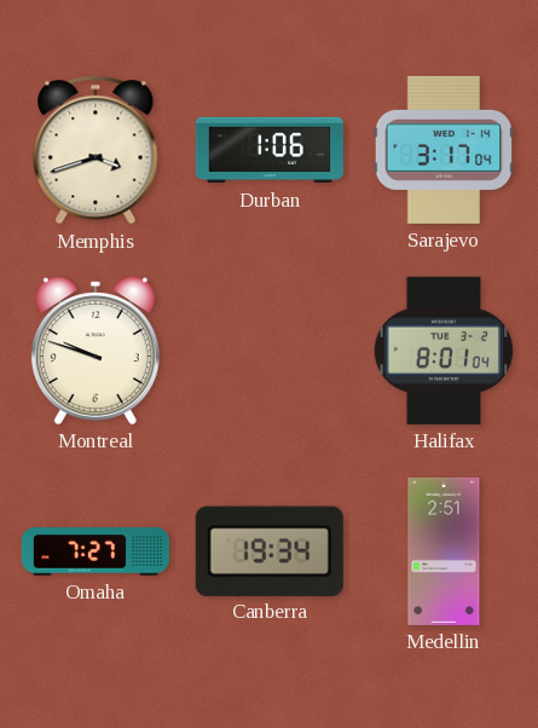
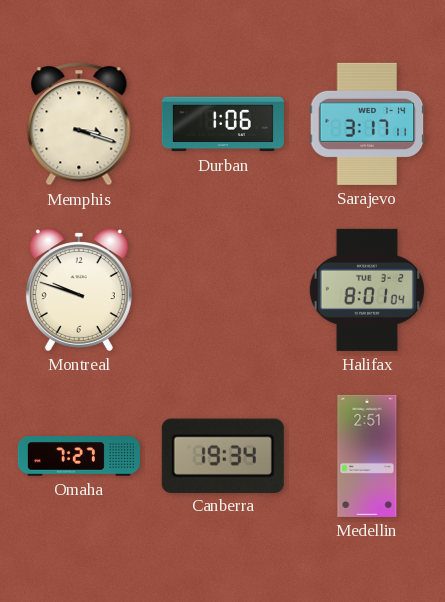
Memphis: 3:42 -> 3:18 (79, 124)
Sarajevo: 3:17:04 -> 3:17:11 (367, 124)
